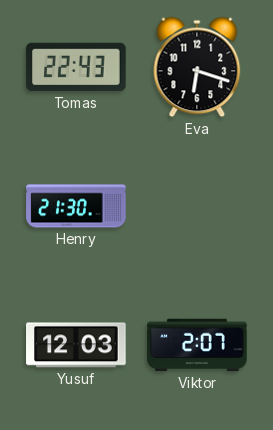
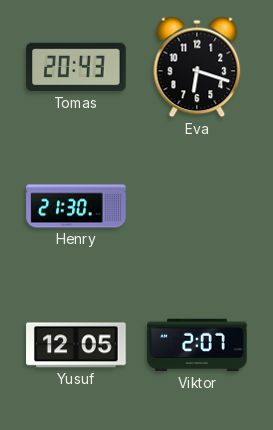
Tomas: 22:43 -> 20:43 (76, 67)
Yusuf: 12:03 -> 12:05 (76, 345)
